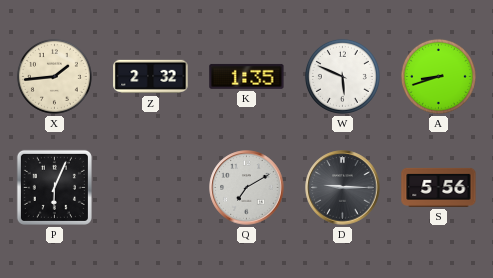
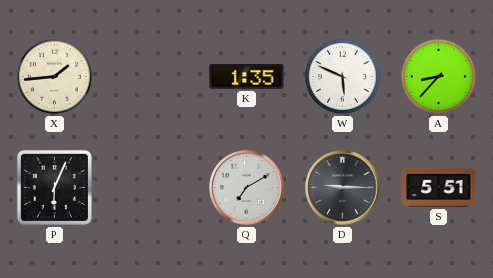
Z: 2:32 -> none (151, 77)
A: 8:42 -> 8:37 (438, 76)
S: 5:56 -> 5:51 (439, 187)
